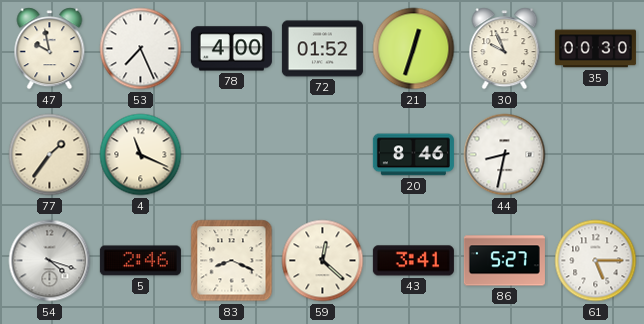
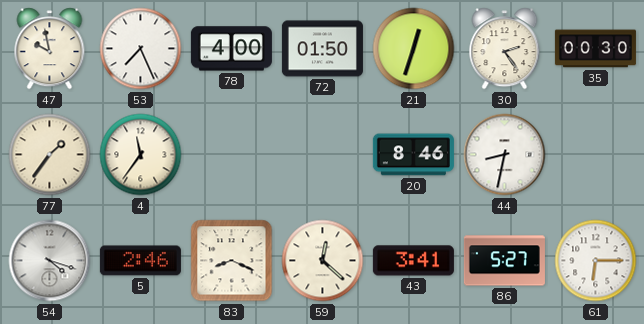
72: 01:52 -> 01:50 (322, 49)
30: 9:56 -> 2:24 (505, 49)
4: 11:19 -> 11:36 (141, 155)
61: 5:15 -> 6:15 (596, 261)
